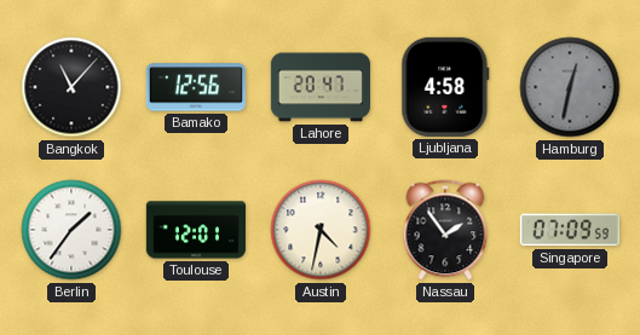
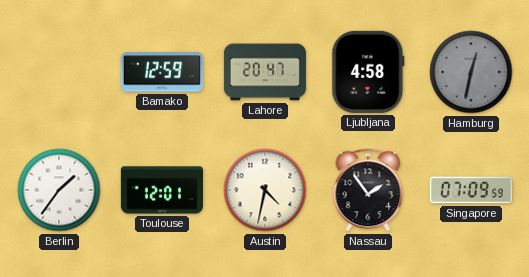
Bangkok: 11:07 -> none (71, 87)
Bamako: 12:56 -> 12:59 (162, 72)
